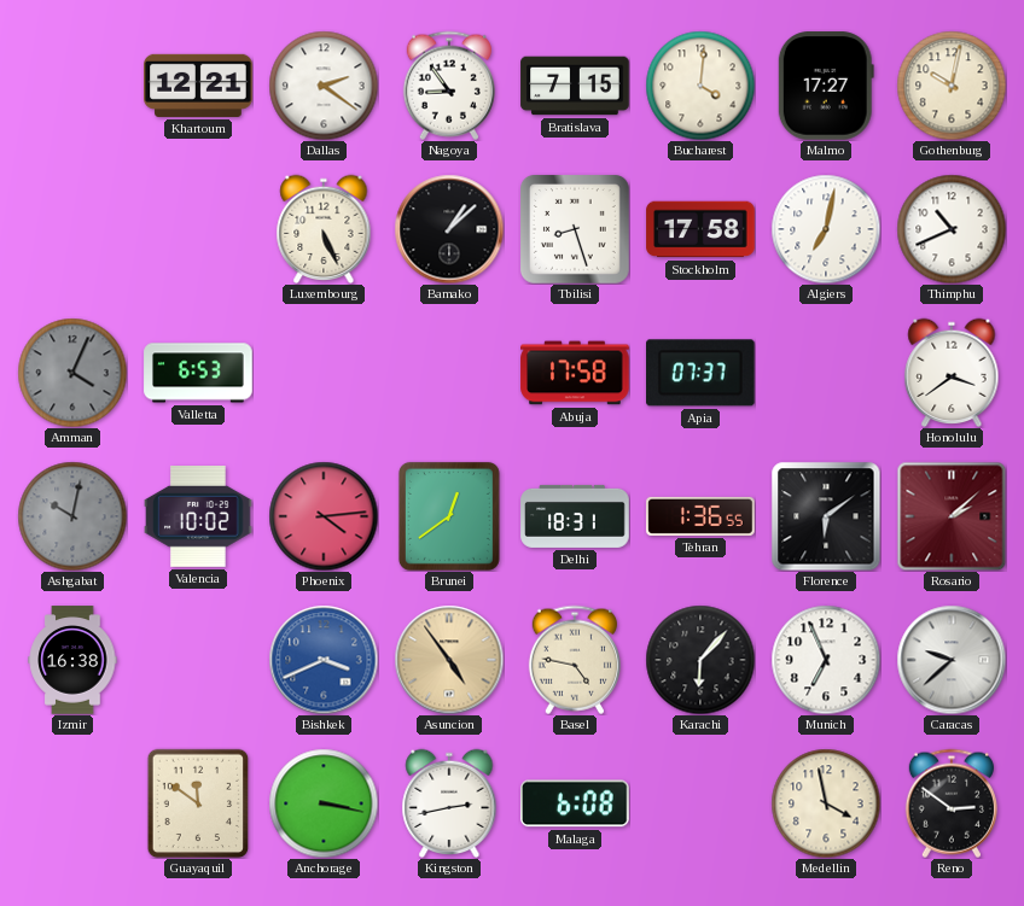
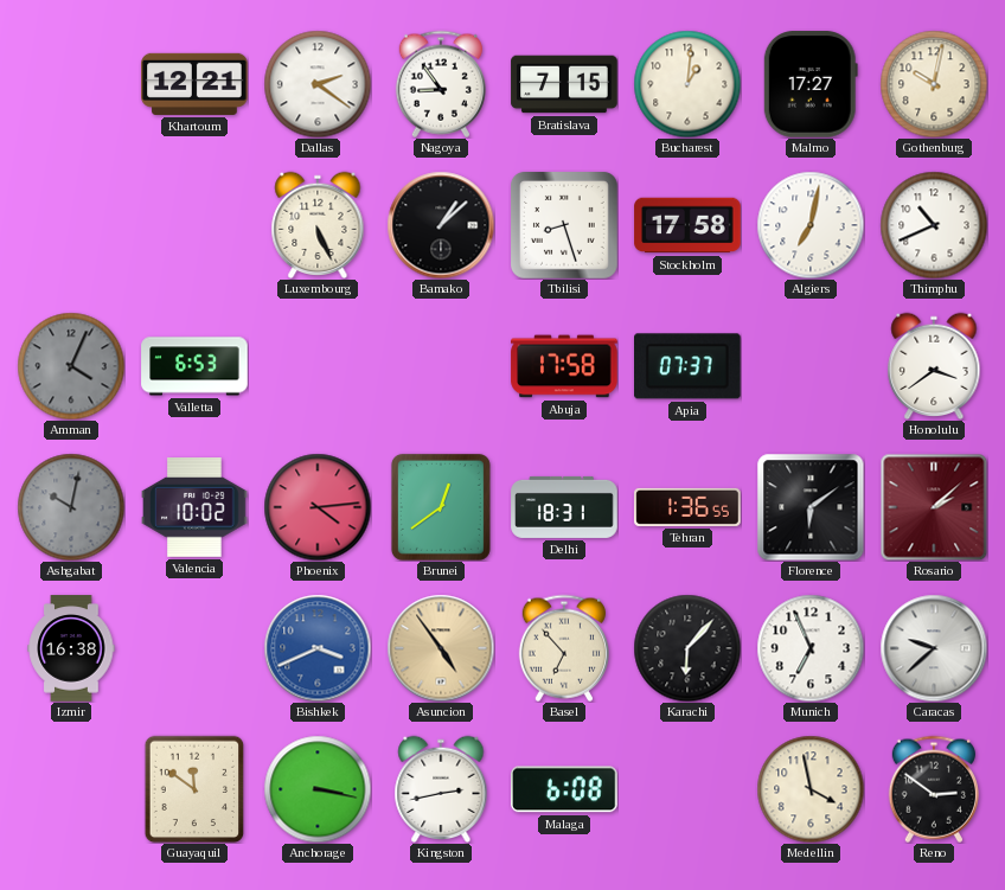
Bucharest: 4:01 -> 1:01 (687, 84)
Basel: 4:47 -> 6:53 (564, 648)
